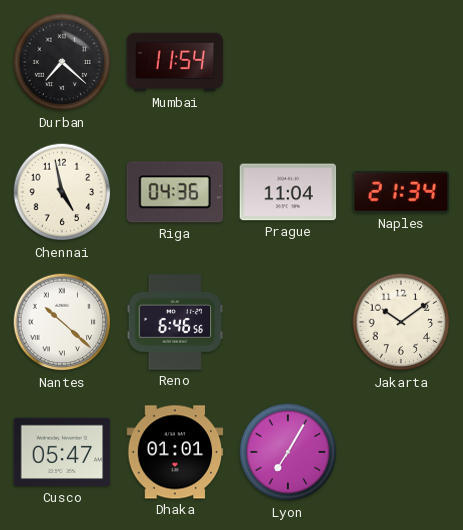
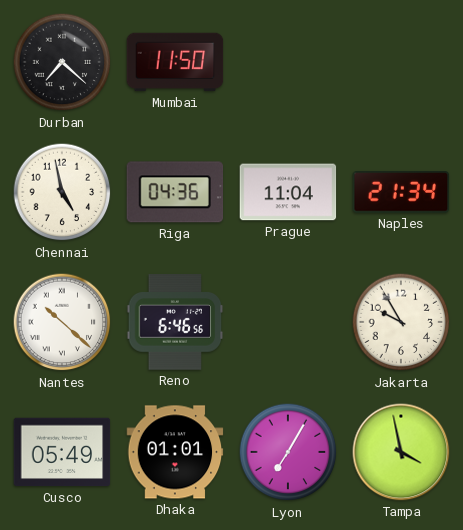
Mumbai: 11:54 -> 11:50 (175, 62)
Jakarta: 10:09 -> 9:55 (401, 322)
Cusco: 05:47 -> 05:49 (62, 452)
Tampa: none -> 3:58 (401, 452)
